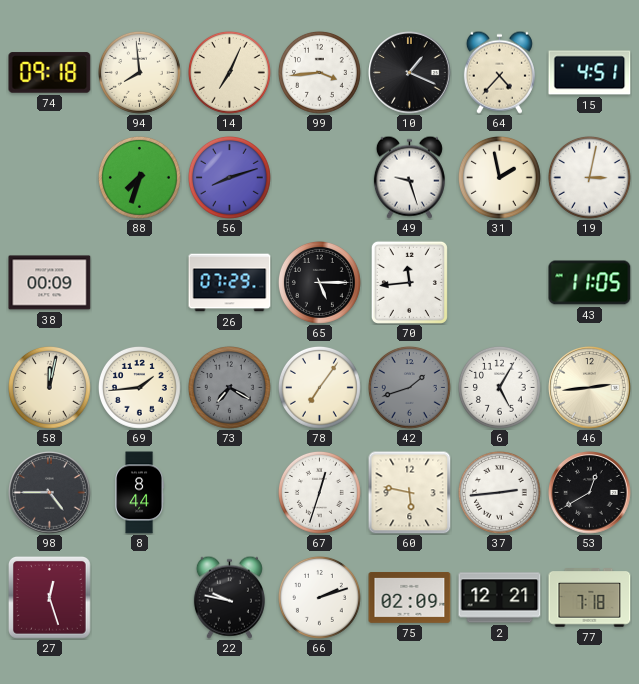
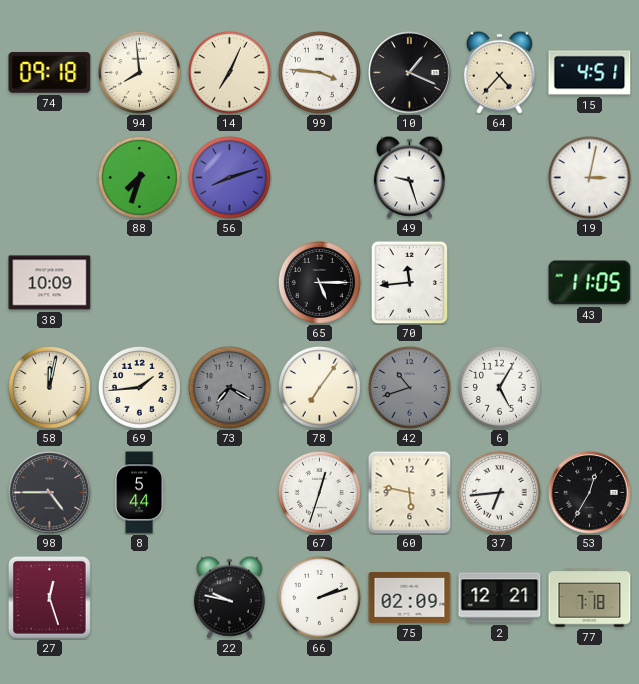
99: 3:44 -> 3:46 (319, 72)
31: 1:58 -> none (499, 177)
38: 00:09 -> 10:09 (50, 283)
26: 07:29 -> none (230, 283)
42: 1:42 -> 10:42 (409, 387)
46: 2:44 -> none (590, 388)
8: 8:44 -> 5:44 (140, 493)
37: 2:44 -> 6:44 (499, 492)
53: 12:40 -> 12:35 (590, 493)
